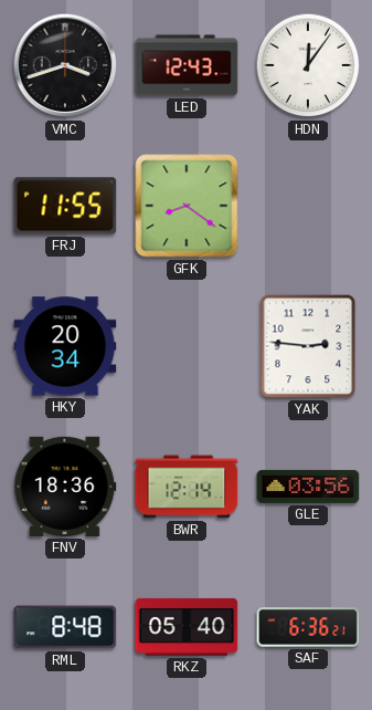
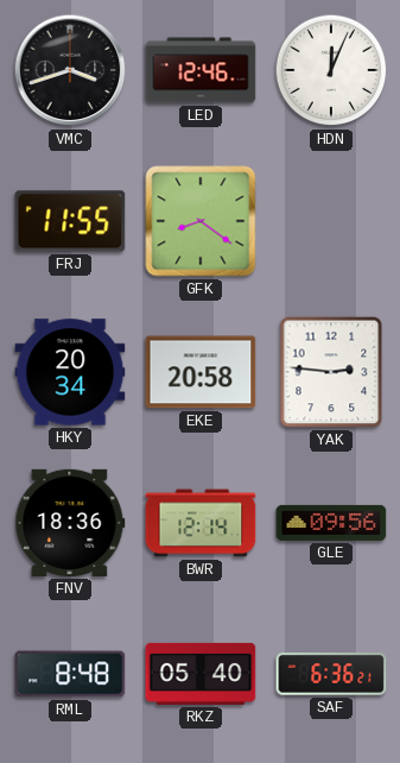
LED: 12:43 -> 12:46 (201, 70)
HDN: 12:06 -> 12:04 (331, 70)
EKE: none -> 20:58 (201, 372)
GLE: 03:56 -> 09:56 (331, 523)
